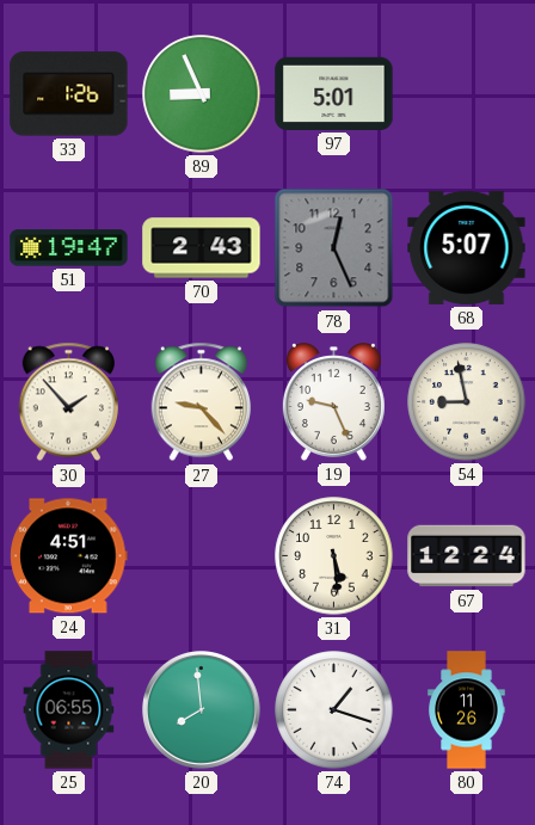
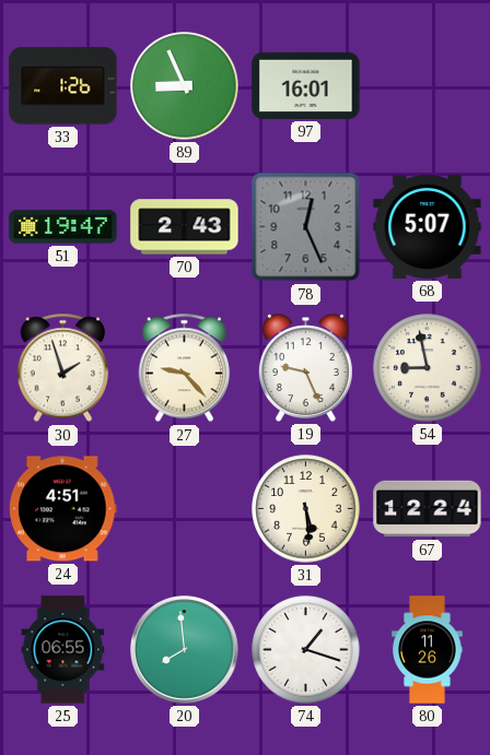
97: 5:01 -> 16:01 (306, 85)
30: 1:53 -> 1:57 (62, 368)
